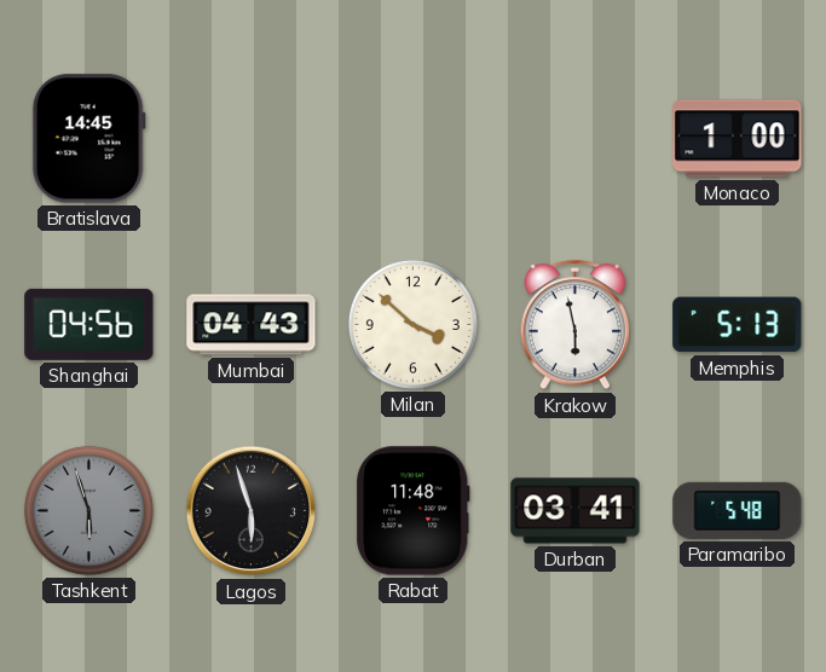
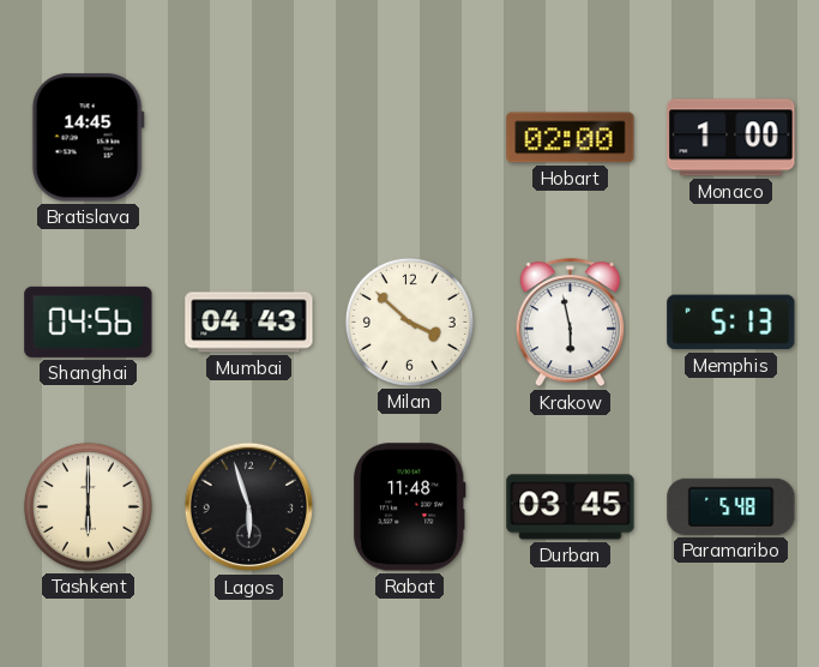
Hobart: none -> 02:00 (571, 138)
Tashkent: 5:57 -> 6:00 (88, 506)
Tashkent dial: grey -> cream (88, 506)
Durban: 03:41 -> 03:45 (571, 507)
